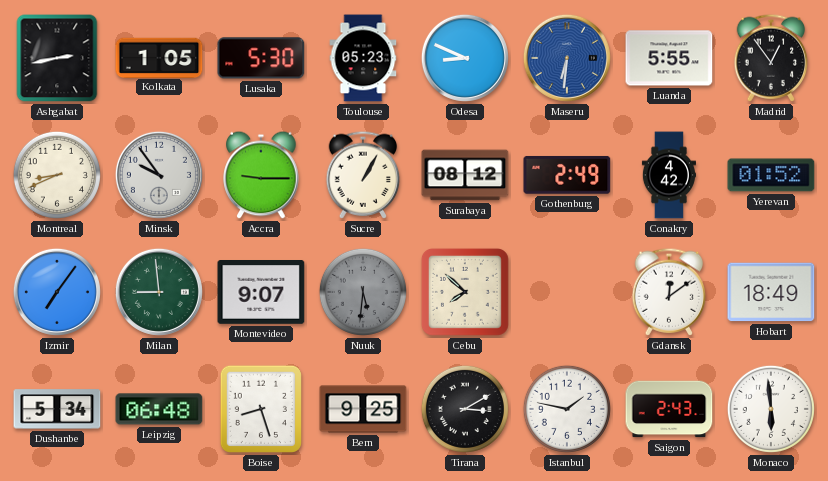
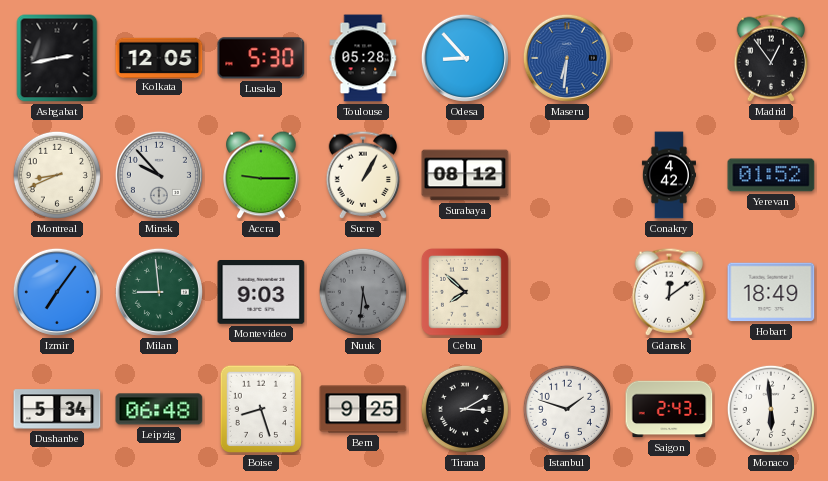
Kolkata: 1:05 -> 12:05 (159, 57)
Toulouse: 05:23 -> 05:28 (363, 58)
Odesa: 8:49 -> 8:53 (465, 58)
Luanda: 5:55 -> none (669, 58)
Minsk: 9:54 -> 9:53 (159, 175)
Gothenburg: 2:49 -> none (567, 175)
Montevideo: 9:07 -> 9:03 (261, 292)
Istanbul: 1:47 -> 1:48 (567, 409)
